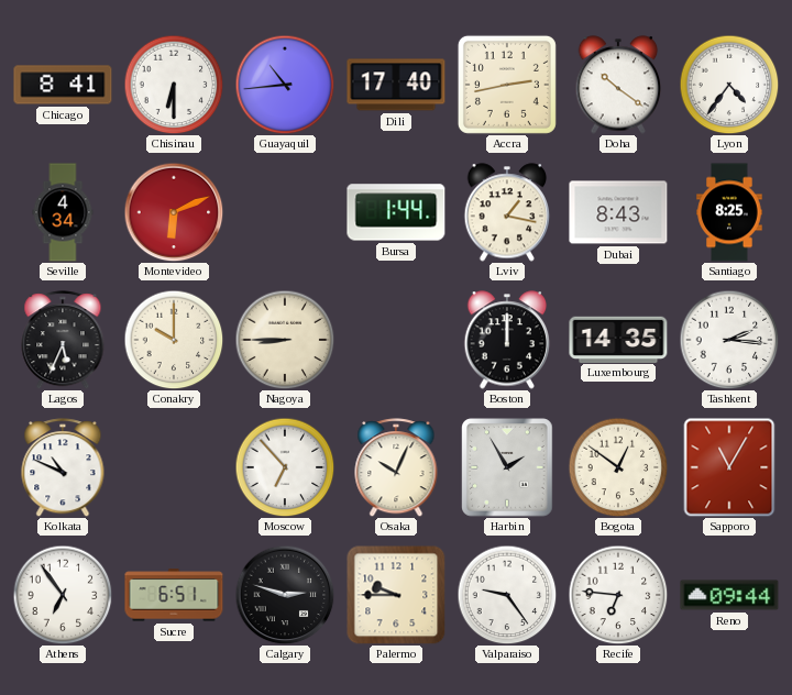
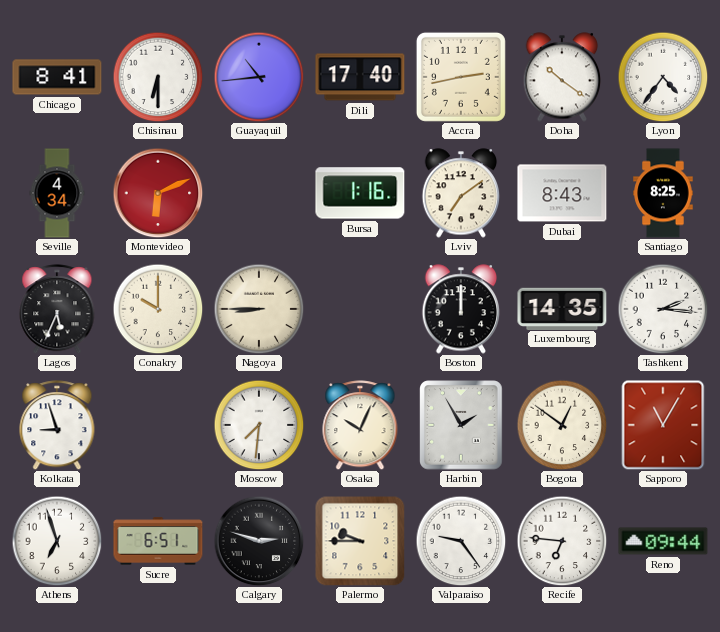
Bursa: 1:44 -> 1:16 (360, 193)
Lviv: 1:17 -> 7:09 (461, 193)
Kolkata: 10:49 -> 8:57 (57, 425)
Moscow: 6:53 -> 7:31 (259, 425)
Athens: 6:54 -> 6:57 (57, 541)
